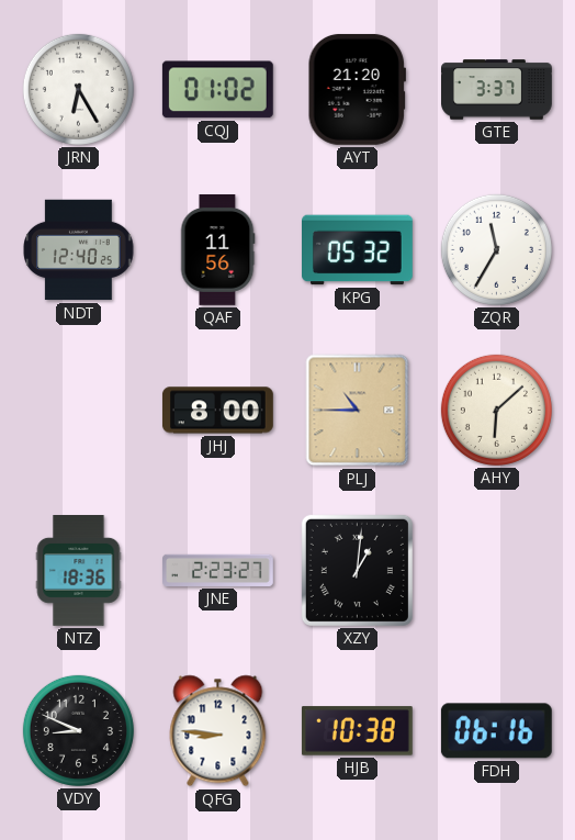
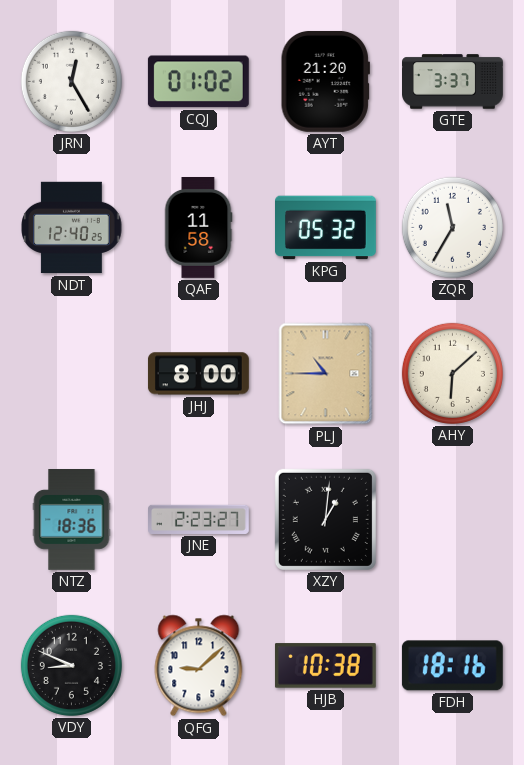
JRN: 6:25 -> 12:25 (71, 81)
QAF: 11:56 -> 11:58 (198, 228)
QFG: 8:46 -> 9:08 (199, 666)
FDH: 06:16 -> 18:16 (452, 666)
